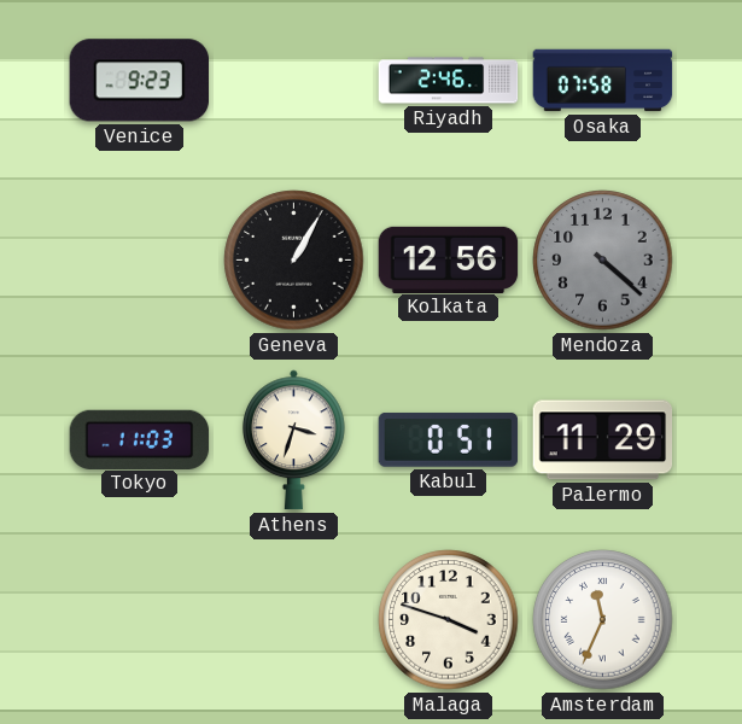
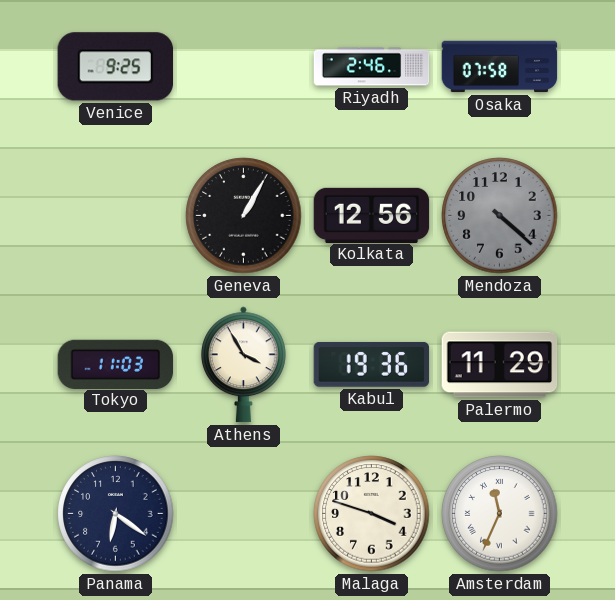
Venice: 9:23 -> 9:25 (115, 67)
Athens: 3:33 -> 3:55 (244, 365)
Kabul: 0:51 -> 19:36 (372, 365)
Panama: none -> 6:21 (116, 514)
